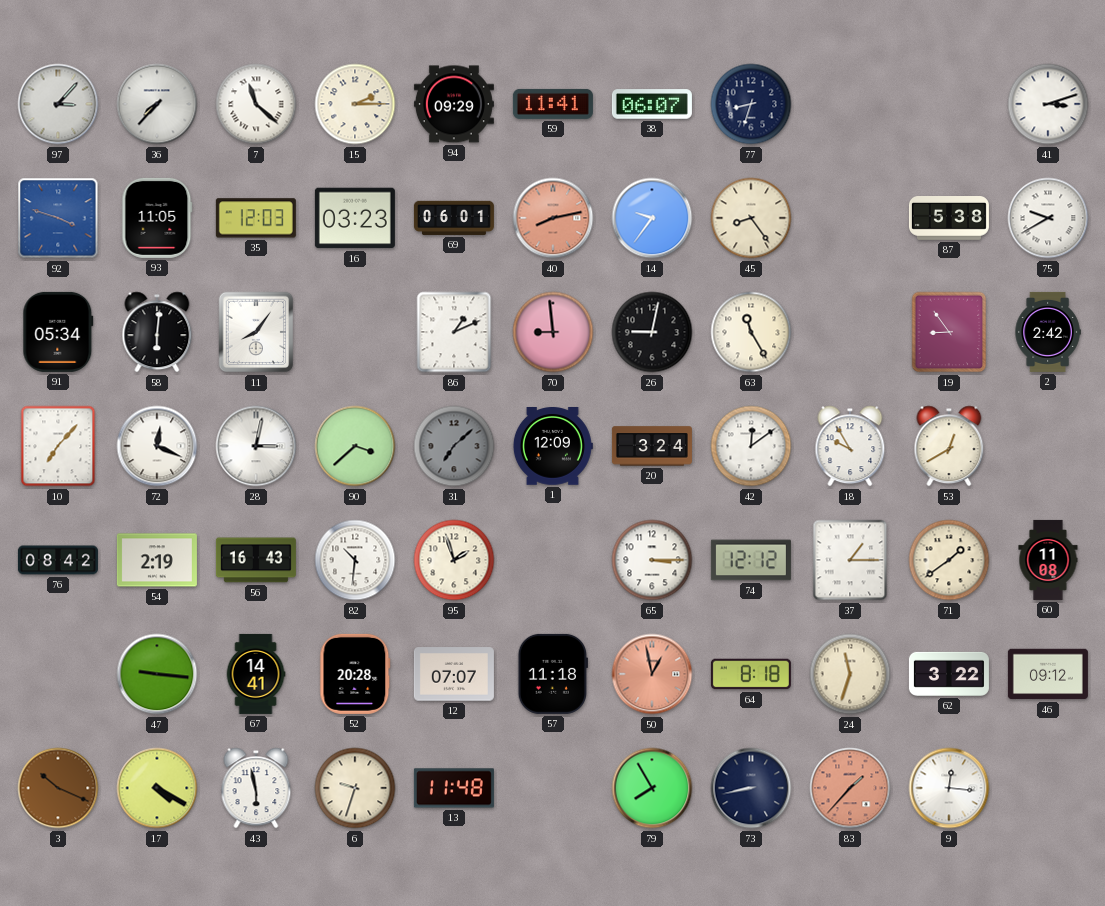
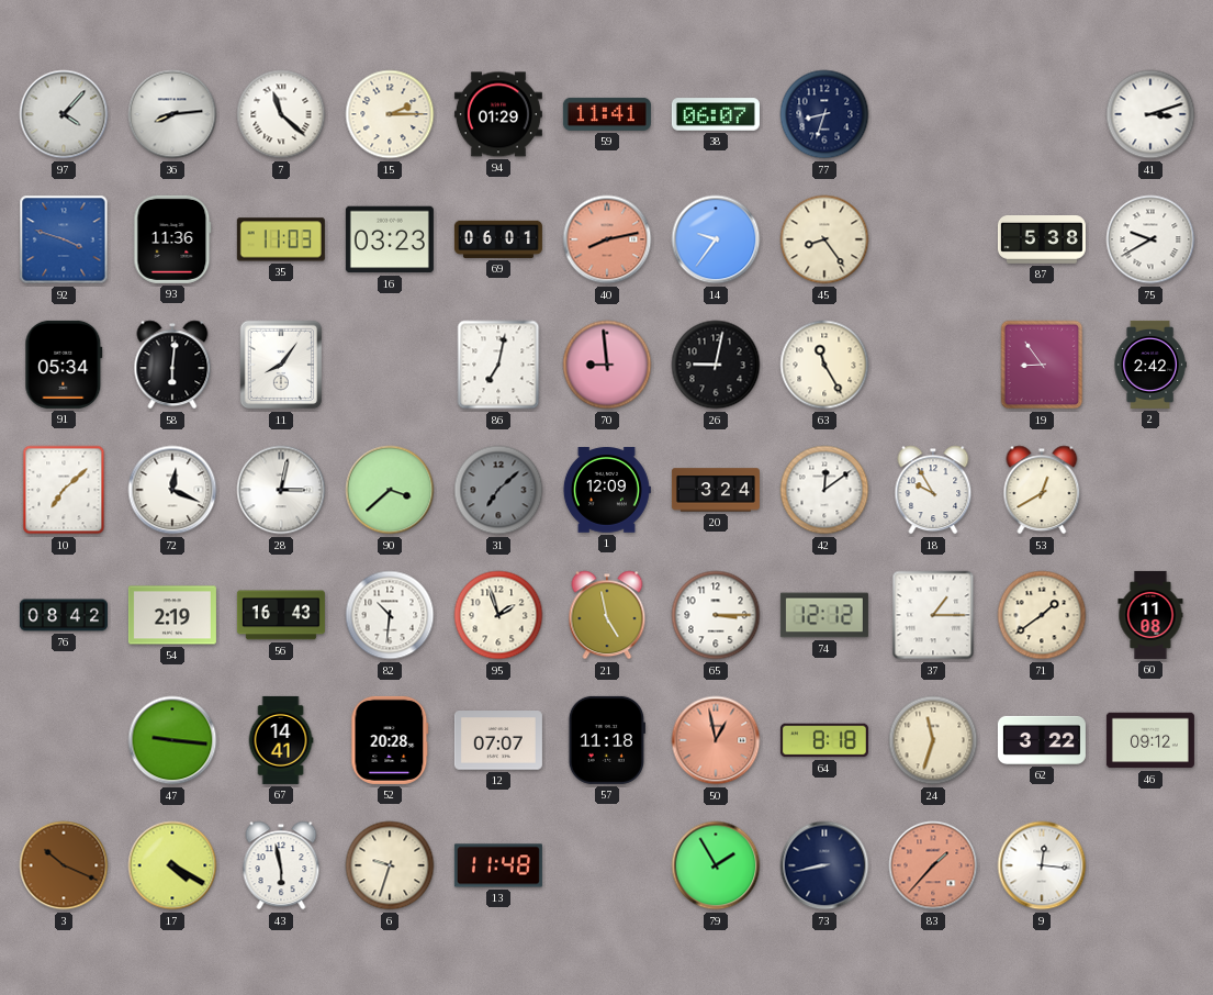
97: 3:07 -> 4:07 (64, 114)
36: 7:37 -> 8:14 (172, 114)
94: 09:29 -> 01:29 (498, 114)
93: 11:05 -> 11:36 (172, 239)
35: 12:03 -> 11:03 (281, 239)
86: 1:11 -> 7:02 (498, 365)
10: 7:07 -> 7:08 (64, 490)
21: none -> 4:58 (607, 615)
79: 7:55 -> 1:55 (716, 865)
